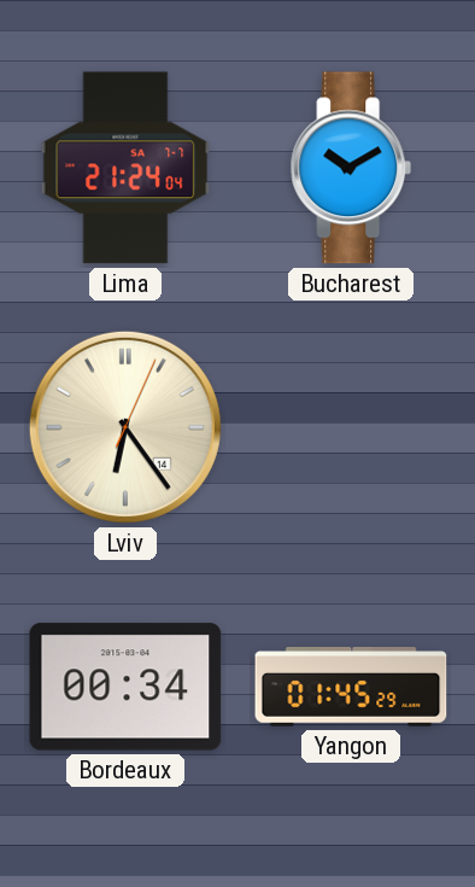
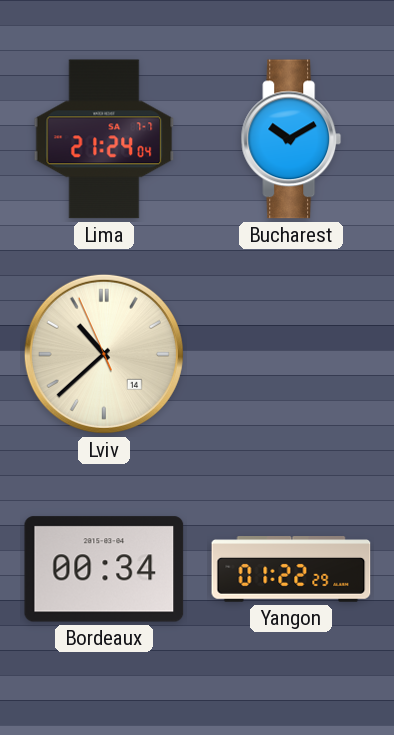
Lviv: 6:24 -> 10:37 (104, 354)
Yangon: 01:45 -> 01:22 (291, 569)
